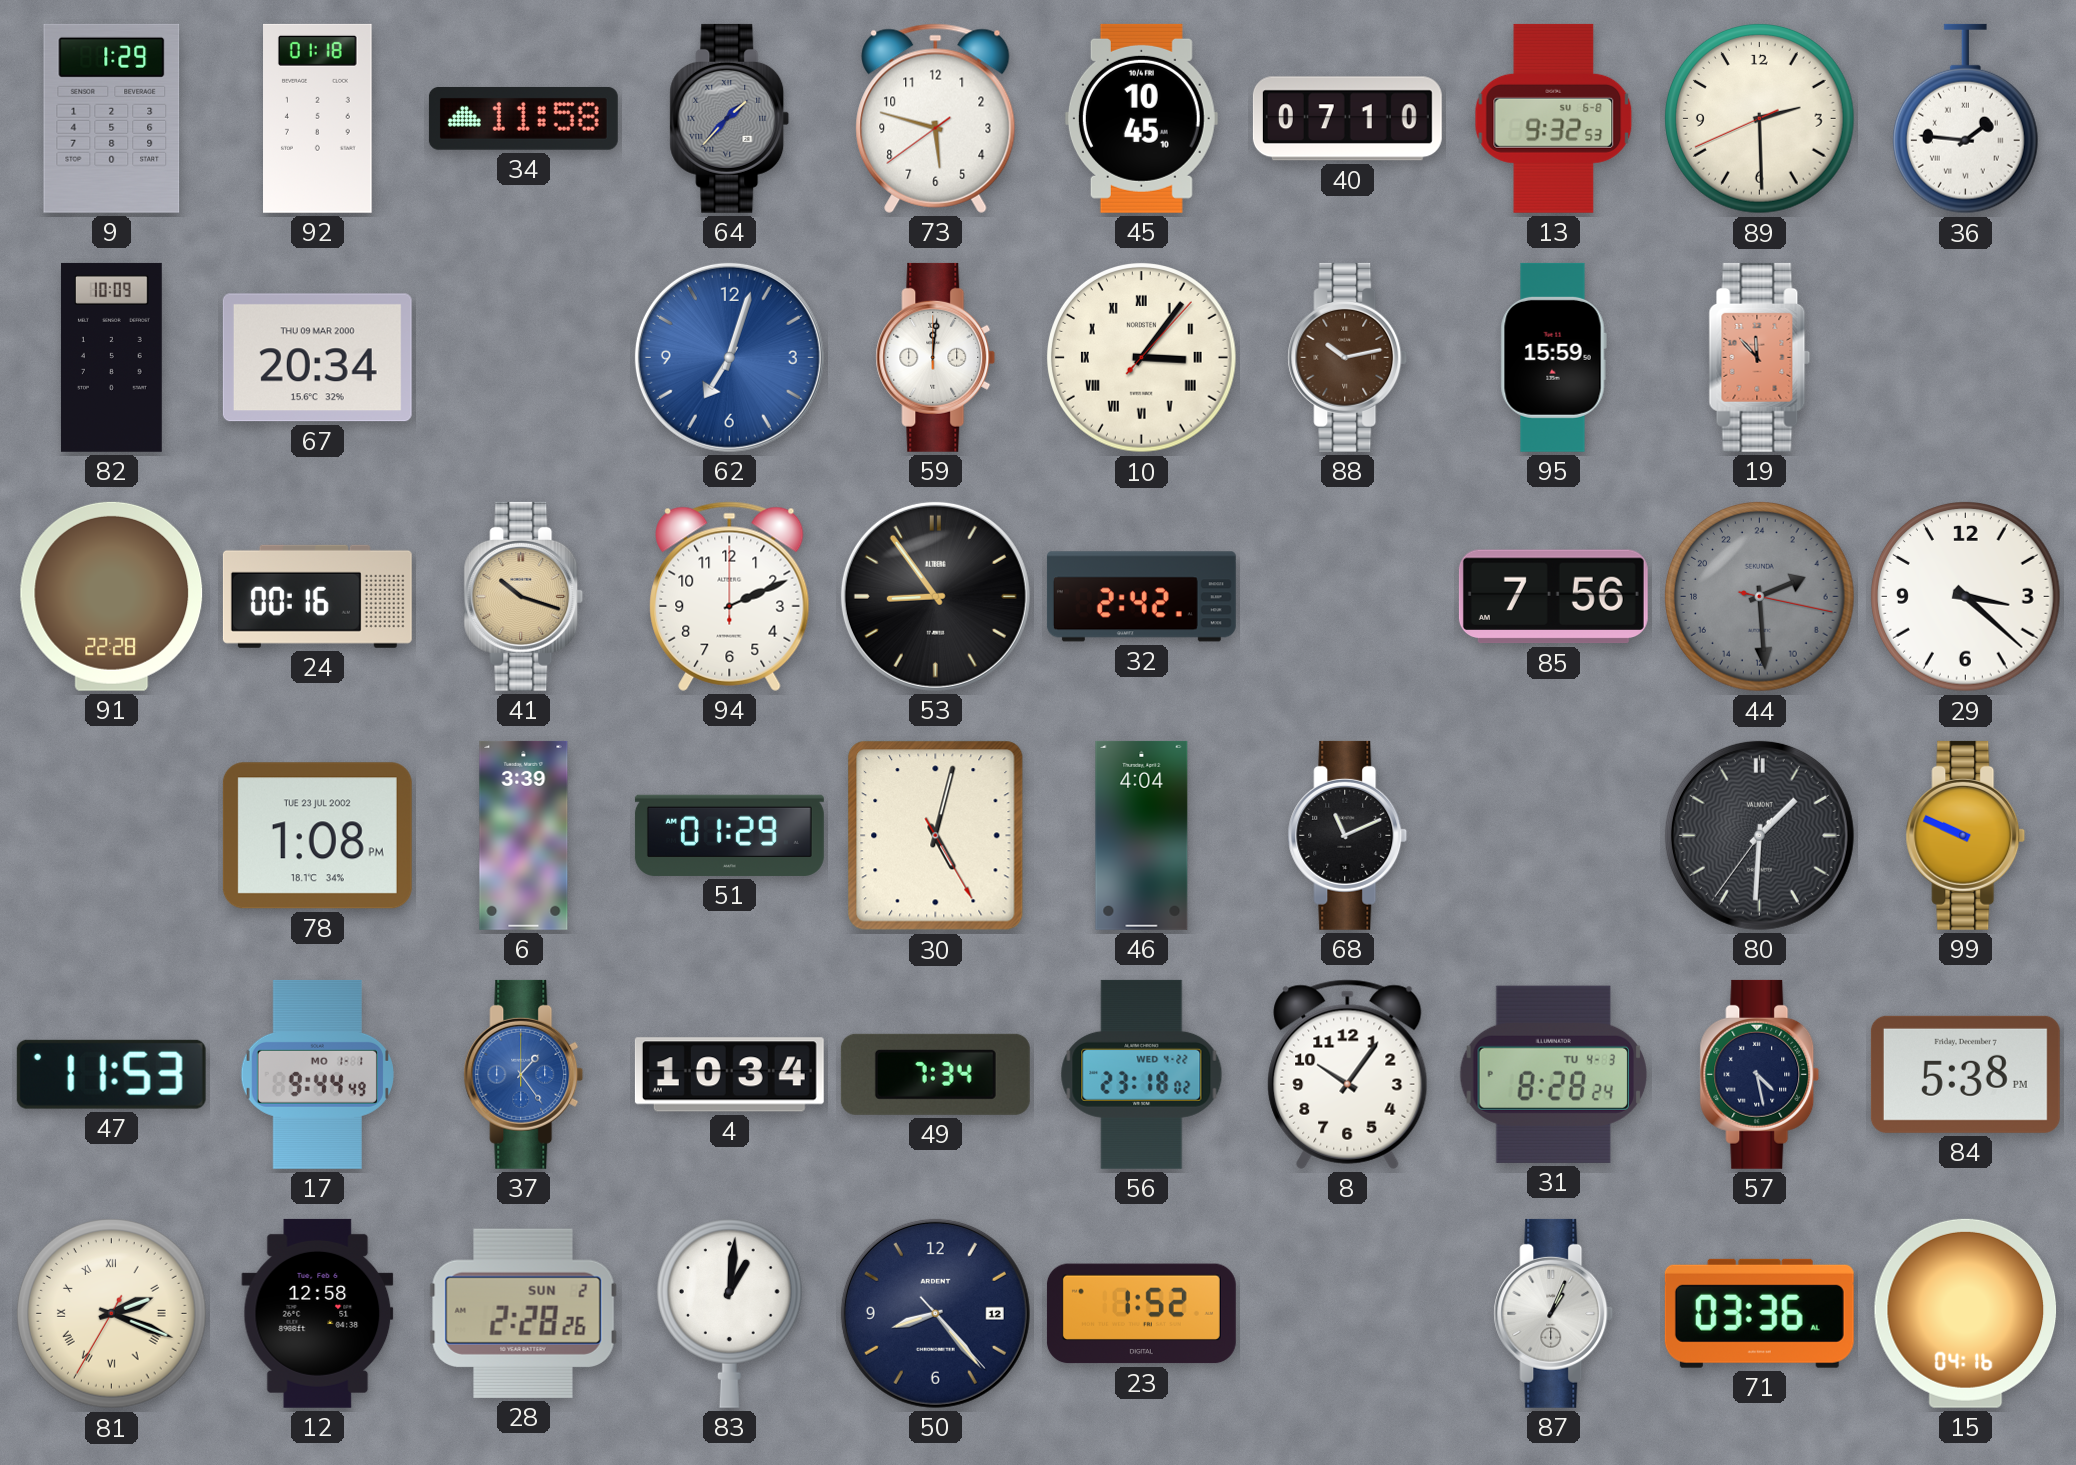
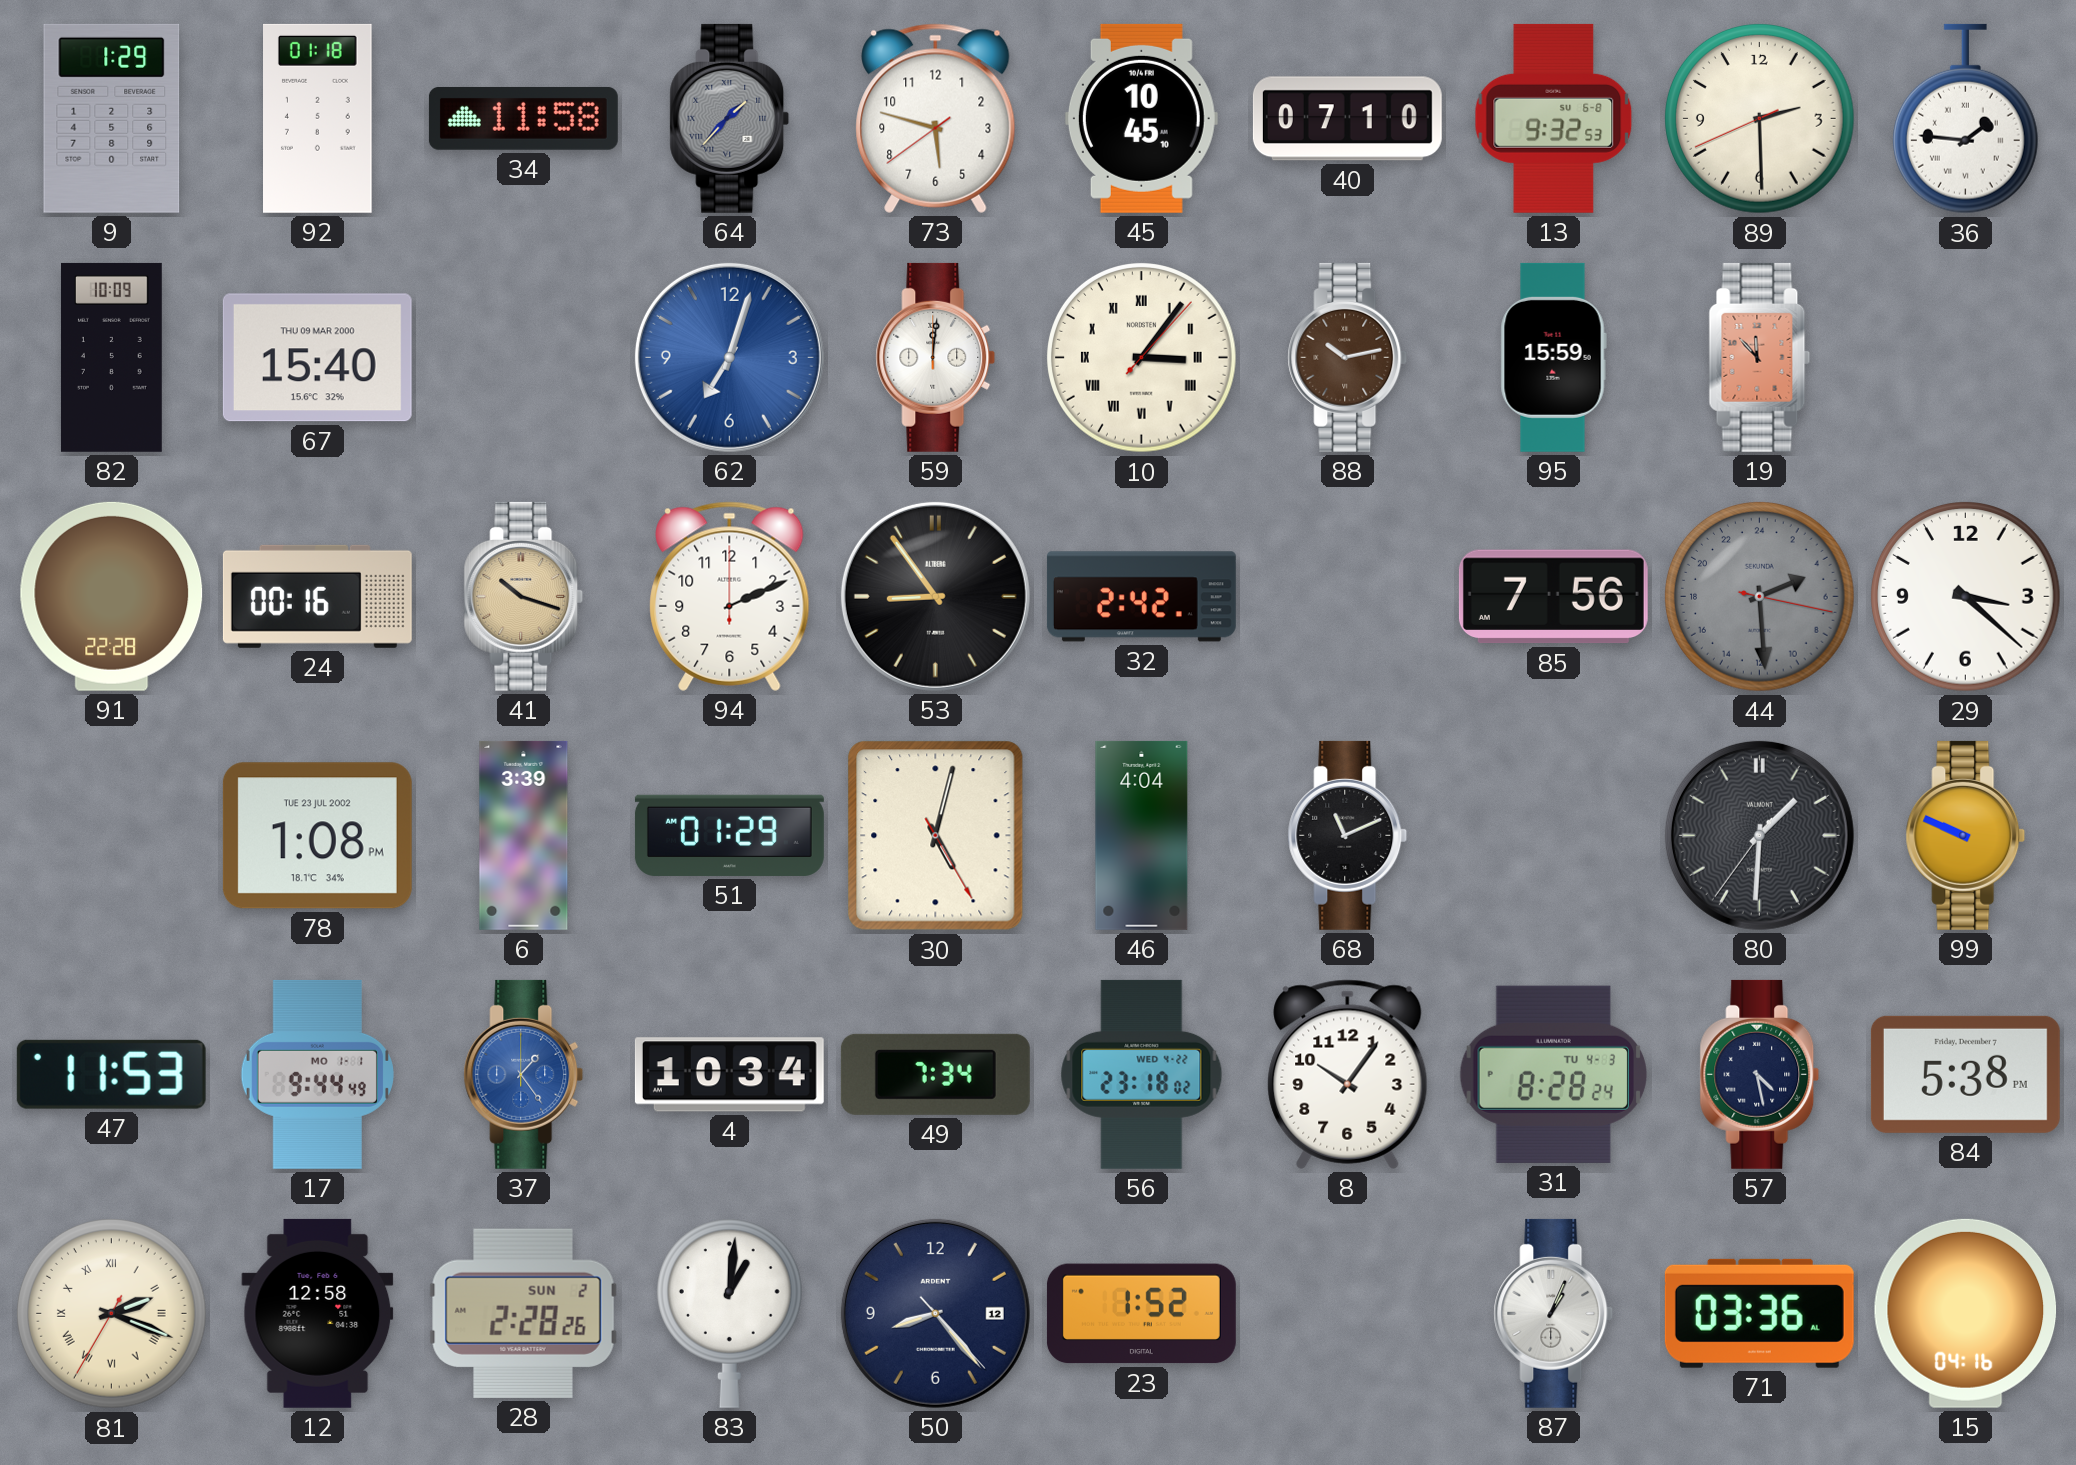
67: 20:34 -> 15:40 (317, 358)
